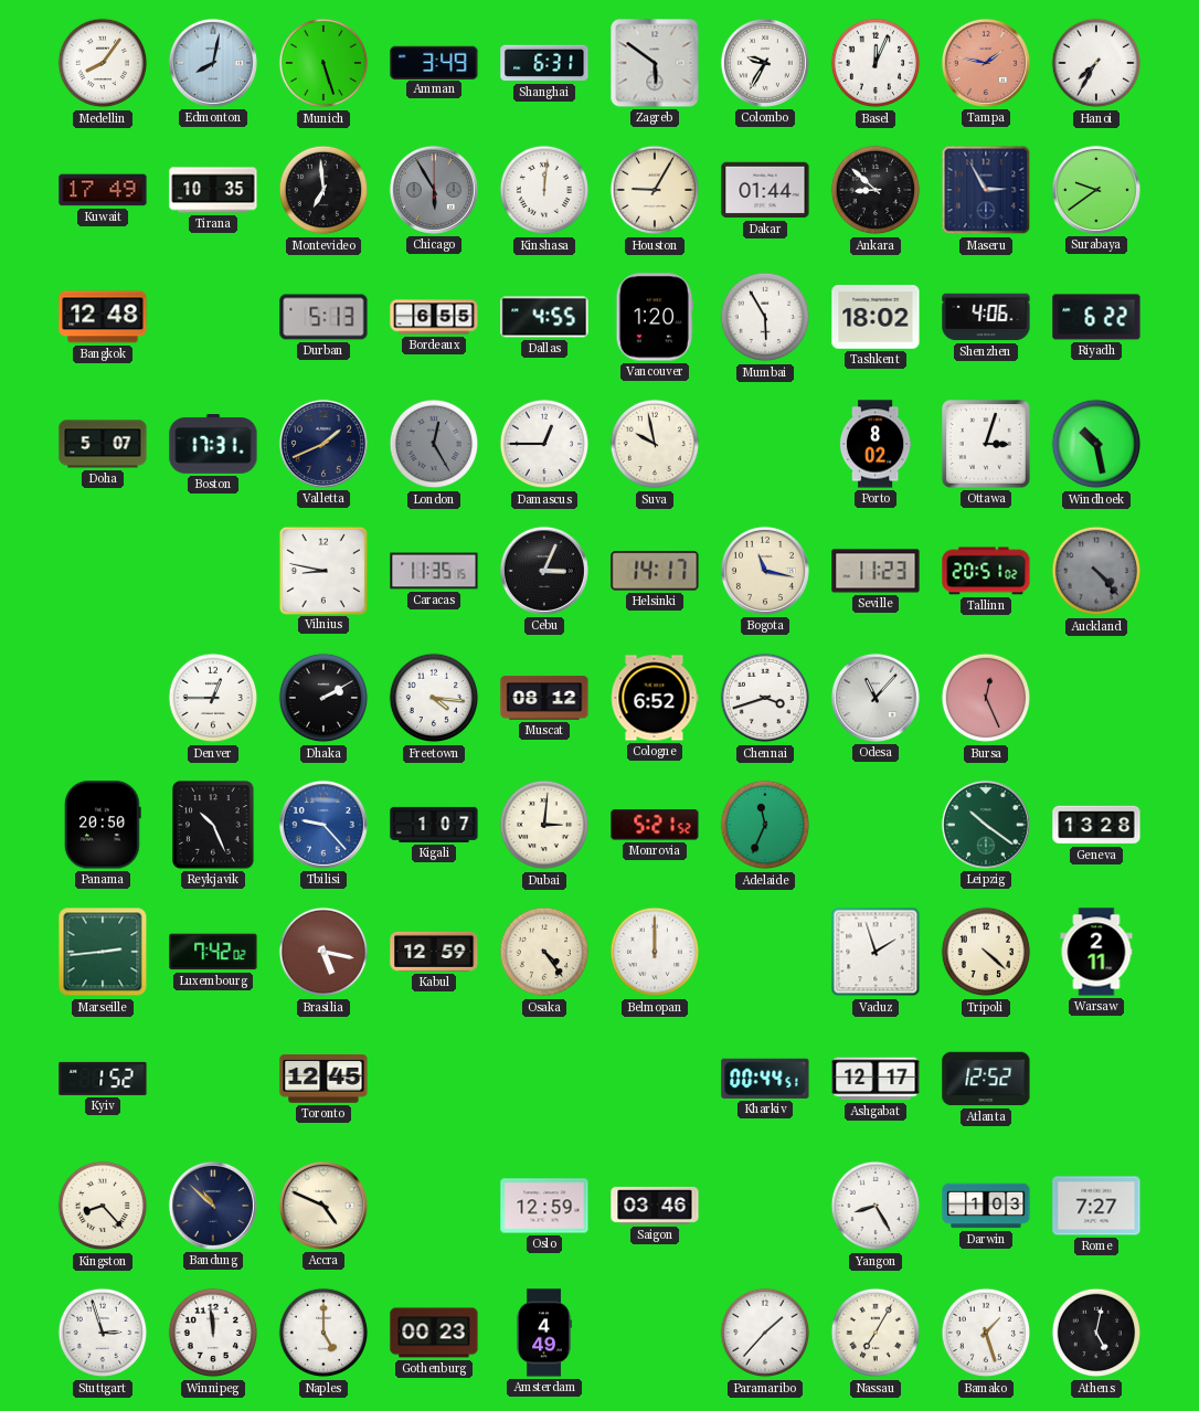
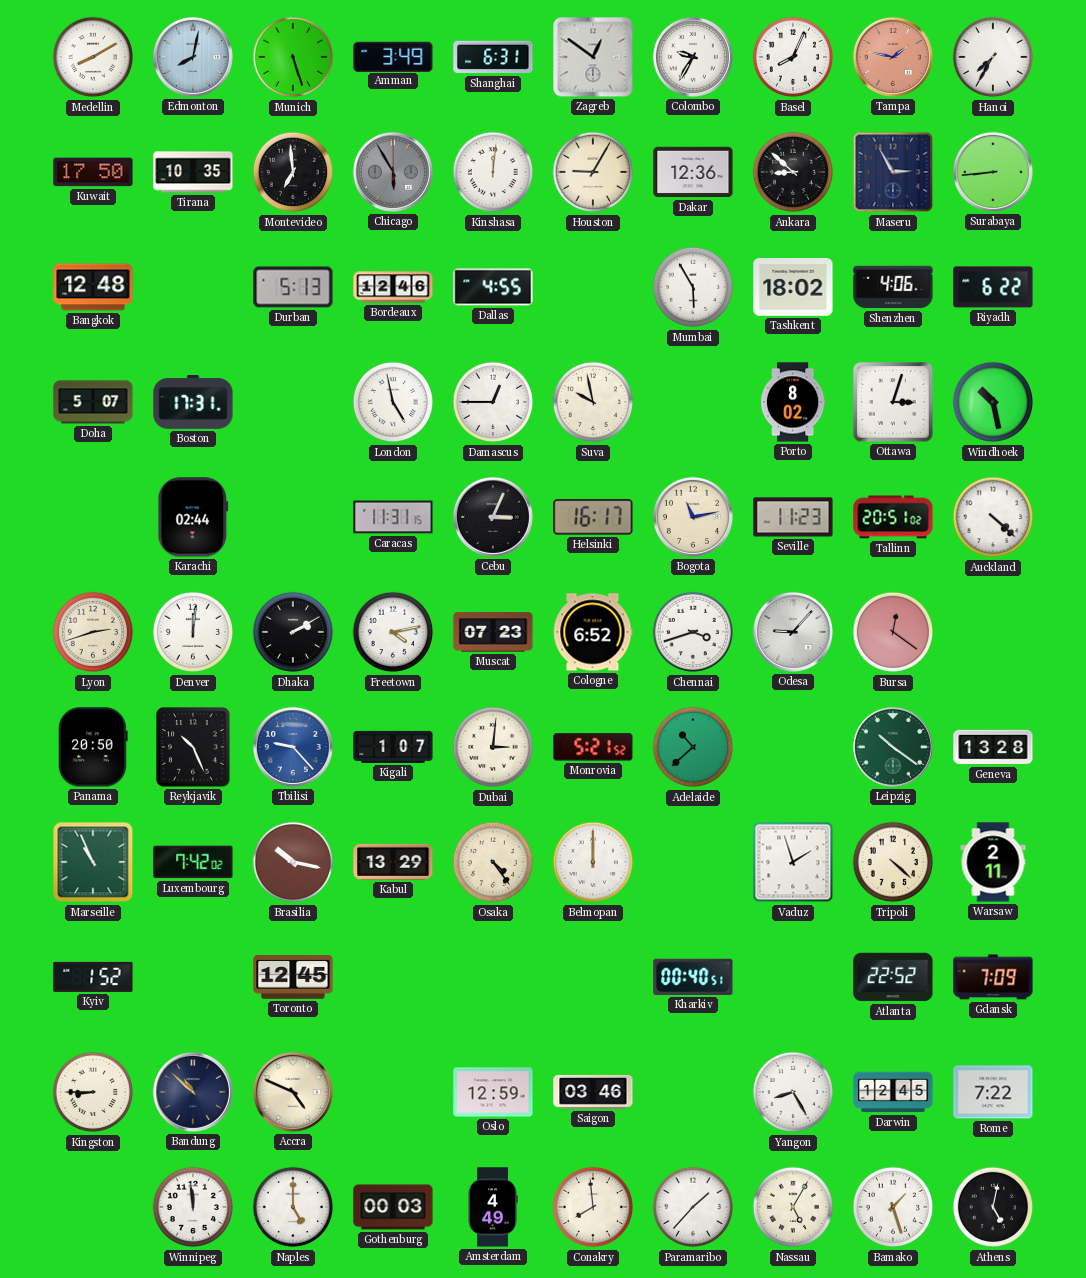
Medellin: 8:06 -> 8:10 (93, 57)
Zagreb: 5:51 -> 12:51 (593, 57)
Basel: 12:04 -> 8:04 (793, 57)
Kuwait: 17:49 -> 17:50 (93, 172)
Dakar: 01:44 -> 12:36 (693, 172)
Surabaya: 9:39 -> 8:44 (993, 172)
Bordeaux: 6:55 -> 12:46 (393, 287)
Vancouver: 1:20 -> none (655, 317)
Valletta: 1:41 -> none (323, 444)
London: 12:25 -> 4:58 (393, 402)
London dial: grey -> white (393, 402)
Karachi: none -> 02:44 (193, 517)
Vilnius: 8:47 -> none (322, 570)
Caracas: 11:35 -> 11:31 (393, 517)
Helsinki: 14:17 -> 16:17 (593, 517)
Bogota: 11:17 -> 11:13 (693, 517)
Auckland: 4:23 -> 4:22 (993, 517)
Auckland dial: grey -> white (993, 517)
Lyon: none -> 2:42 (93, 632)
Denver: 12:45 -> 12:01 (193, 632)
Freetown: 4:16 -> 4:13 (393, 632)
Muscat: 08:12 -> 07:23 (493, 632)
Odesa: 11:07 -> 9:07 (793, 632)
Bursa: 12:26 -> 12:21 (893, 632)
Adelaide: 11:34 -> 10:38 (693, 747)
Marseille: 2:44 -> 10:56 (93, 862)
Brasilia: 5:17 -> 10:17 (293, 862)
Kabul: 12:59 -> 13:29 (393, 862)
Kharkiv: 00:44 -> 00:40 (693, 977)
Ashgabat: 12:17 -> none (876, 1079)
Atlanta: 12:52 -> 22:52 (893, 977)
Gdansk: none -> 7:09 (993, 977)
Kingston: 8:23 -> 8:45 (93, 1092)
Darwin: 1:03 -> 12:45 (893, 1092)
Rome: 7:27 -> 7:22 (993, 1092)
Stuttgart: 2:57 -> none (103, 1333)
Gothenburg: 00:23 -> 00:03 (393, 1207)
Conakry: none -> 7:59 (593, 1207)
Nassau: 7:05 -> 5:05 (793, 1207)
